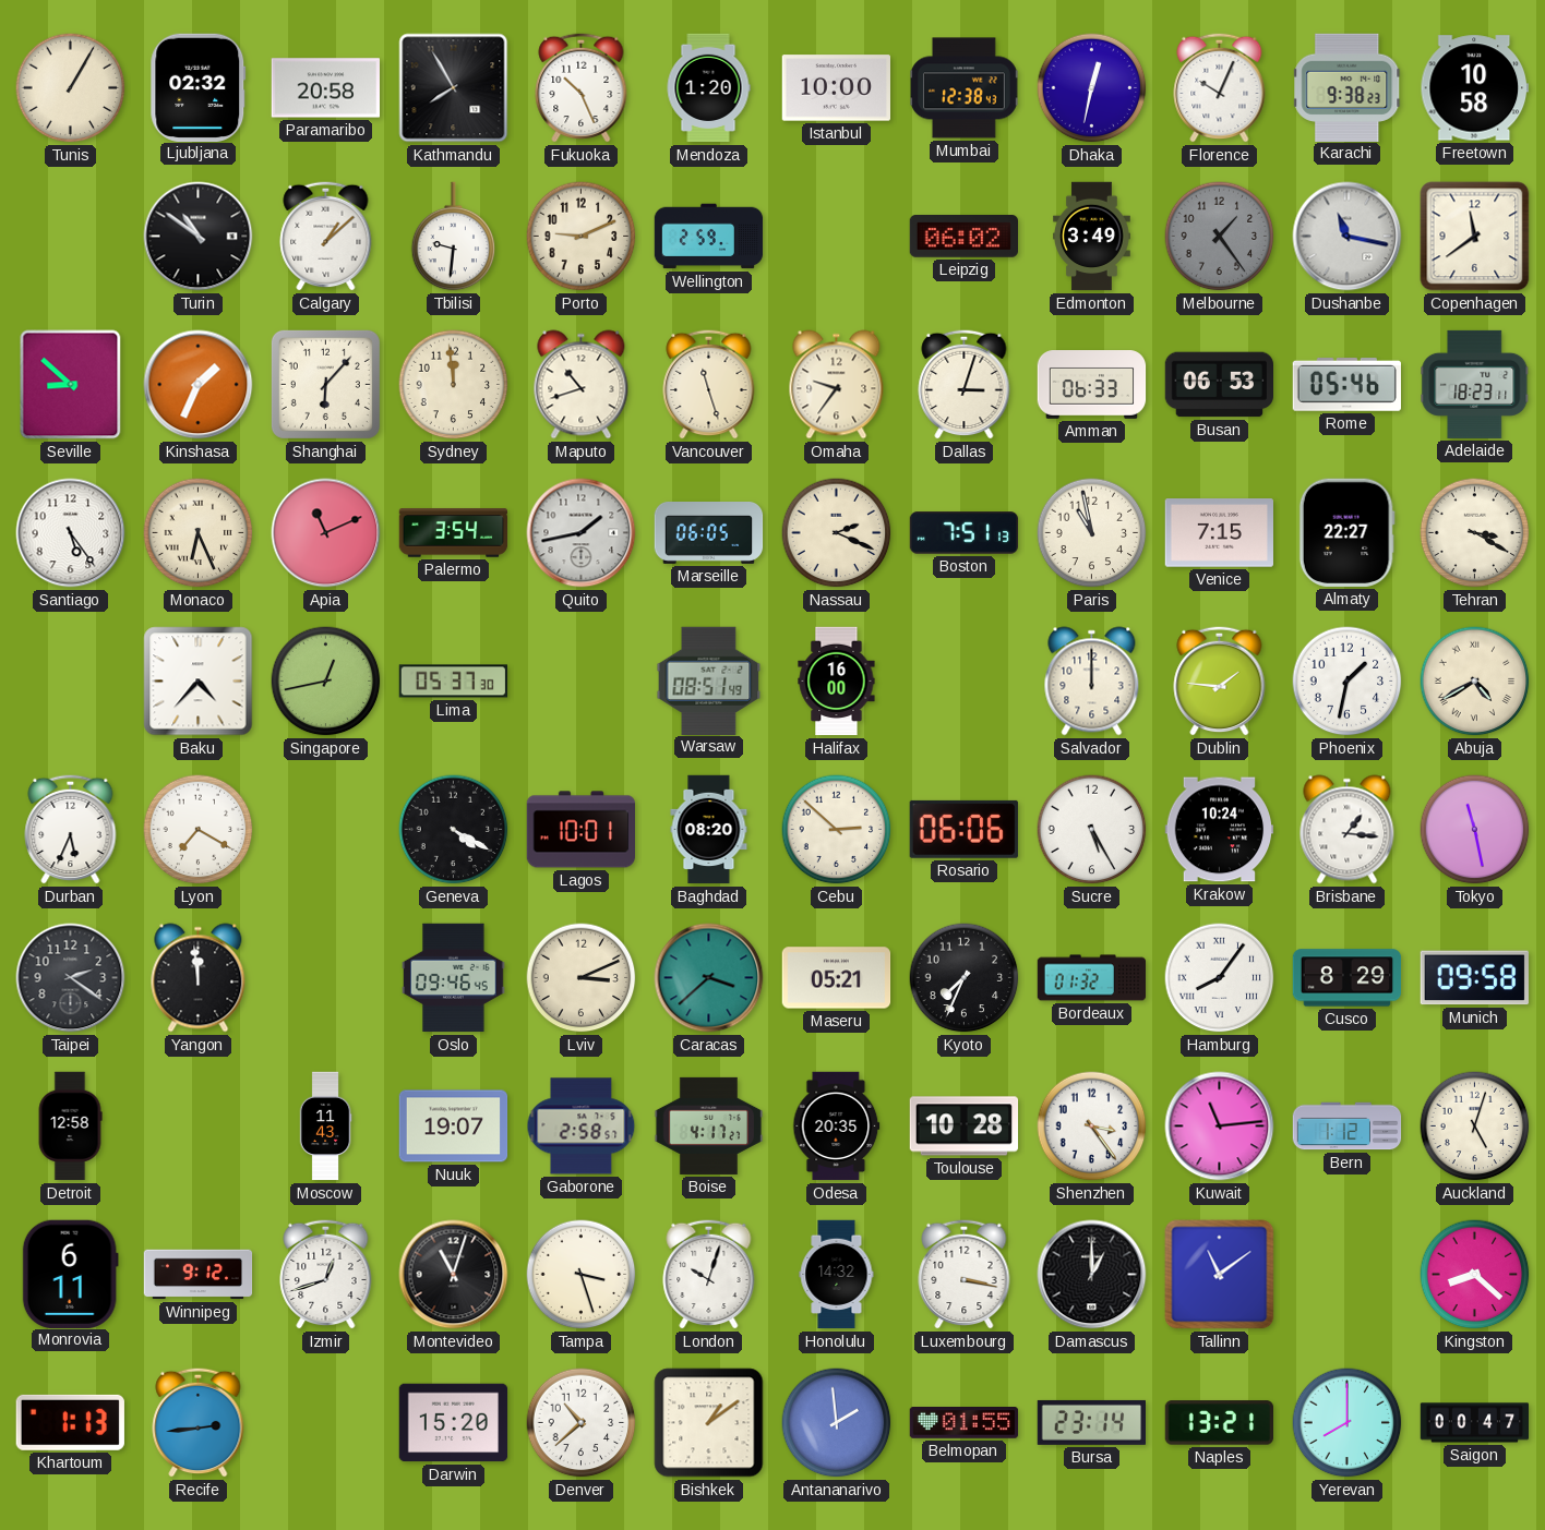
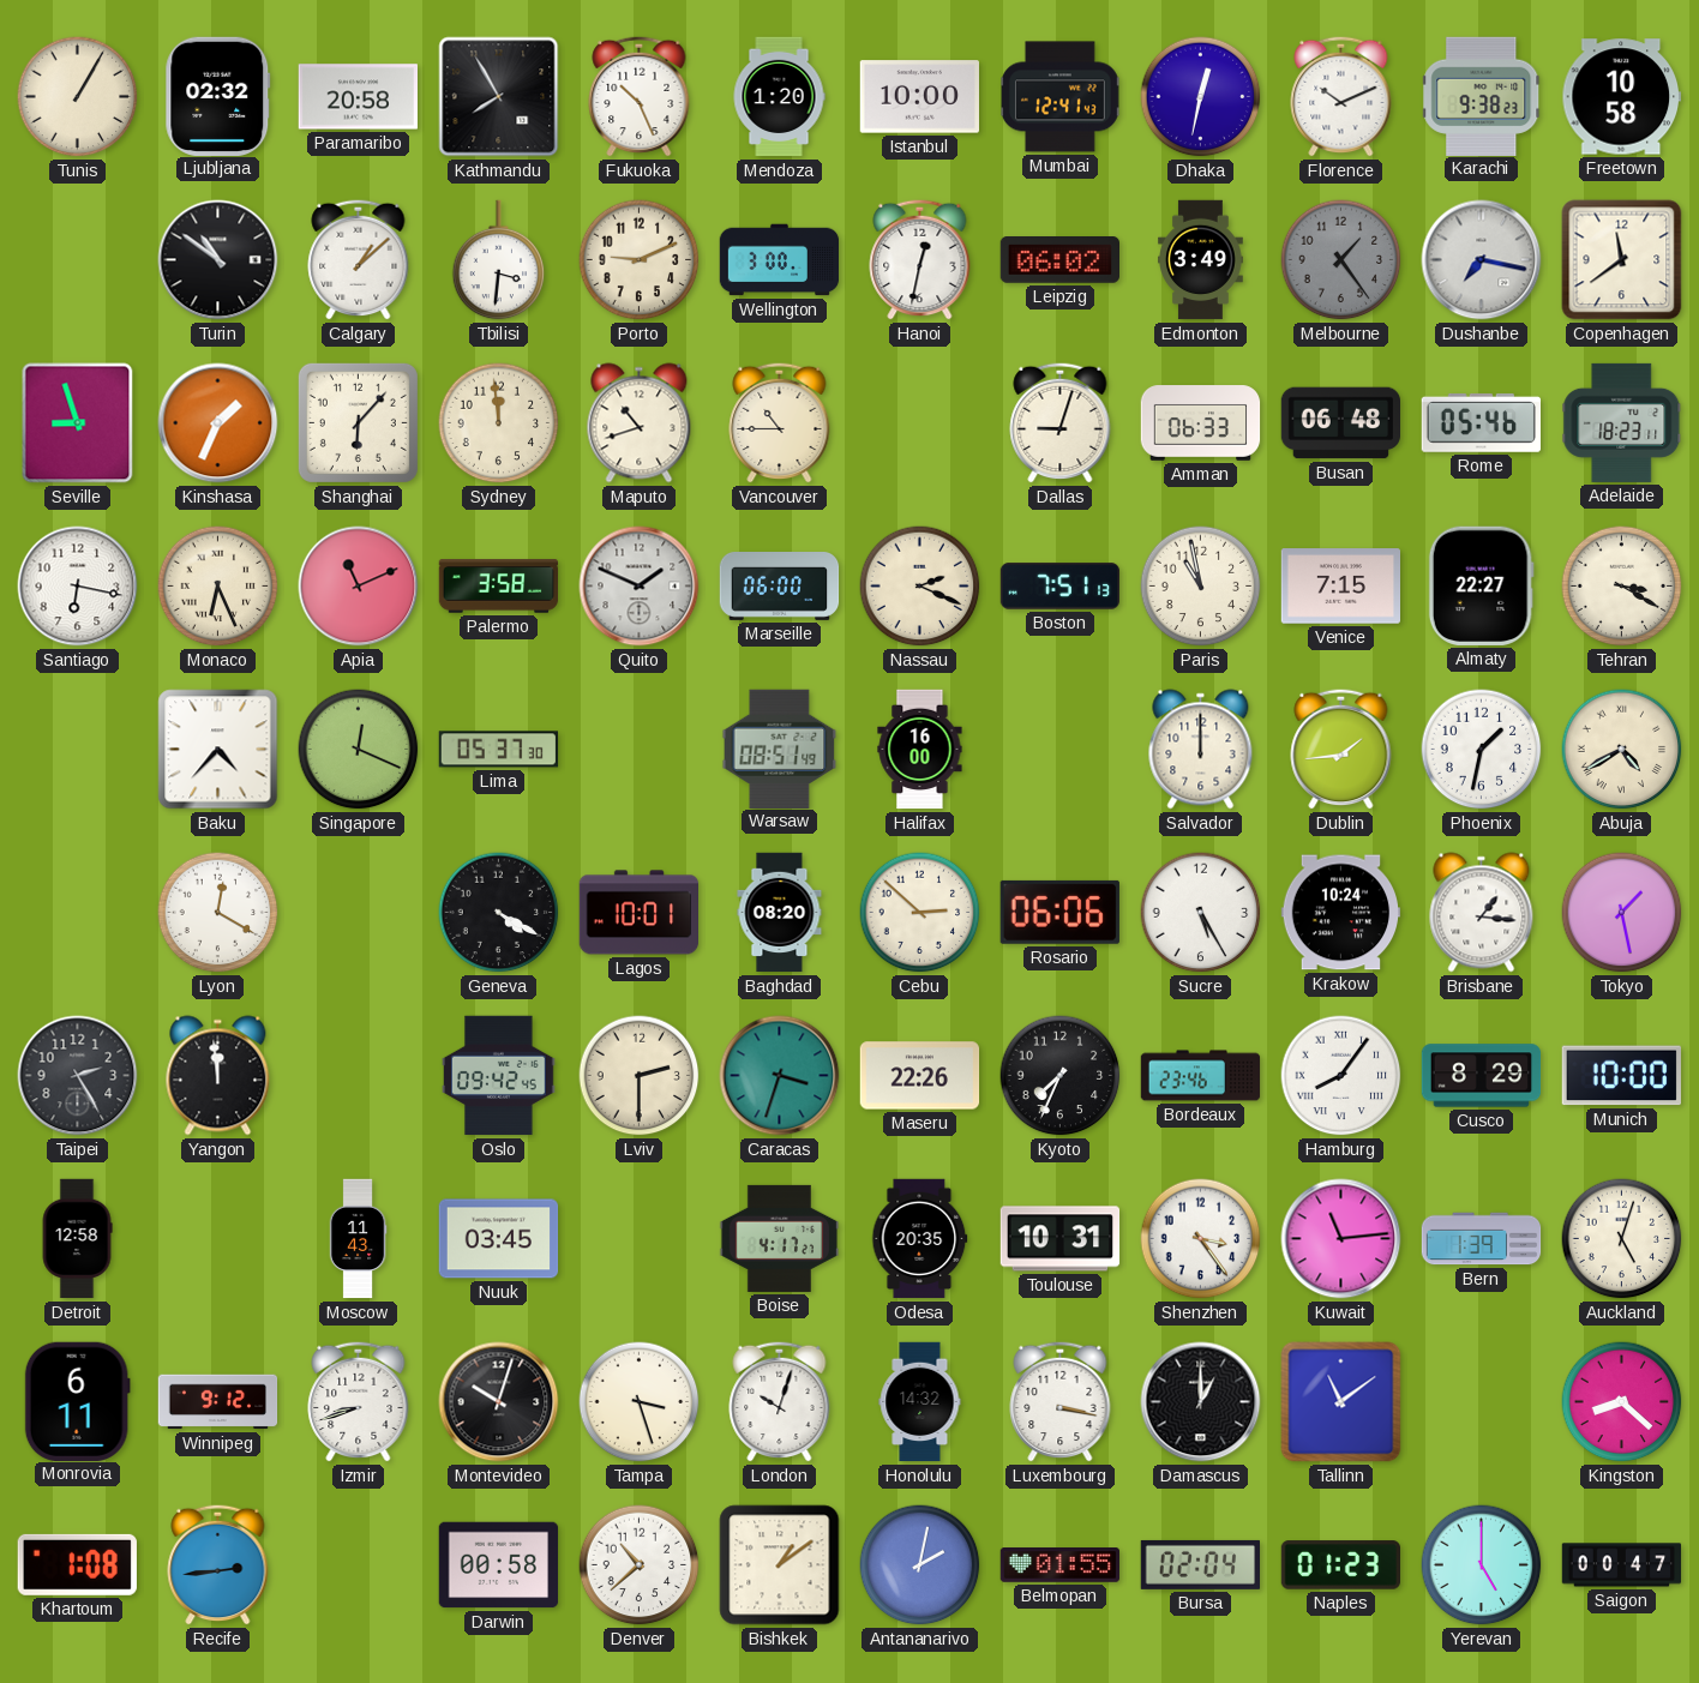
Mumbai: 12:38 -> 12:41 (1061, 97)
Florence: 10:04 -> 10:11 (1341, 96)
Tbilisi: 9:31 -> 3:31 (499, 260)
Wellington: 2:59 -> 3:00 (780, 260)
Hanoi: none -> 12:32 (920, 259)
Dushanbe: 11:17 -> 7:17 (1482, 260)
Seville: 8:52 -> 8:57 (78, 423)
Vancouver: 11:27 -> 10:45 (780, 422)
Omaha: 9:36 -> none (837, 385)
Dallas: 3:03 -> 9:03 (1061, 422)
Busan: 06:53 -> 06:48 (1341, 423)
Santiago: 5:24 -> 6:17 (78, 587)
Palermo: 3:54 -> 3:58 (499, 587)
Quito: 1:43 -> 1:49 (640, 587)
Marseille: 06:05 -> 06:00 (780, 587)
Singapore: 12:43 -> 12:19 (359, 750)
Dublin: 1:46 -> 1:44 (1341, 749)
Durban: 5:34 -> none (71, 829)
Lyon: 7:20 -> 12:20 (218, 913)
Tokyo: 11:28 -> 1:28 (1622, 913)
Taipei: 2:21 -> 2:25 (78, 1076)
Oslo: 09:46 -> 09:42 (499, 1076)
Lviv: 3:11 -> 2:30 (640, 1076)
Caracas: 3:38 -> 3:33 (780, 1076)
Maseru: 05:21 -> 22:26 (920, 1076)
Bordeaux: 01:32 -> 23:46 (1201, 1076)
Munich: 09:58 -> 10:00 (1621, 1076)
Nuuk: 19:07 -> 03:45 (499, 1239)
Gaborone: 2:58 -> none (582, 1127)
Toulouse: 10:28 -> 10:31 (1061, 1239)
Bern: 1:12 -> 1:39 (1482, 1239)
Izmir: 12:42 -> 8:42 (359, 1401)
Montevideo: 11:03 -> 10:03 (499, 1402)
Khartoum: 1:13 -> 1:08 (77, 1564)
Darwin: 15:20 -> 00:58 (499, 1565)
Antananarivo: 1:59 -> 2:02 (920, 1565)
Bursa: 23:14 -> 02:04 (1201, 1564)
Naples: 13:21 -> 01:23 (1340, 1565)
Yerevan: 8:00 -> 5:00 (1482, 1565)
